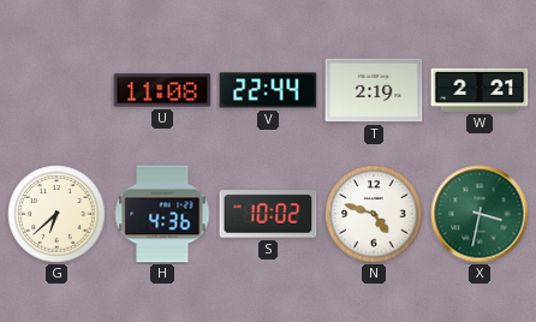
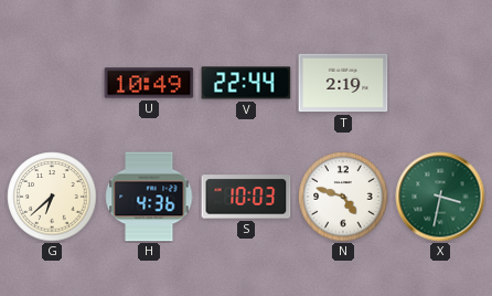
U: 11:08 -> 10:49 (149, 83)
W: 2:21 -> none (480, 90)
S: 10:02 -> 10:03 (246, 197)
